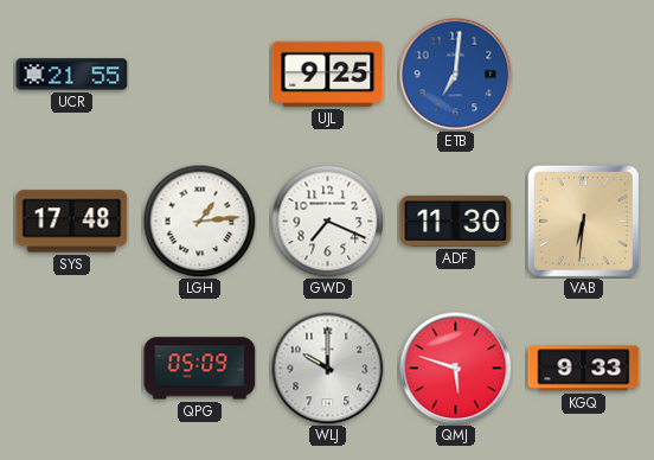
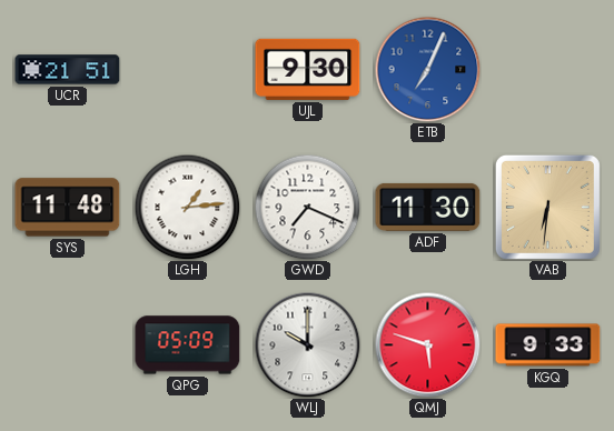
UCR: 21:55 -> 21:51 (68, 70)
UJL: 9:25 -> 9:30 (308, 69)
ETB: 7:01 -> 7:04 (427, 69)
SYS: 17:48 -> 11:48 (68, 208)
